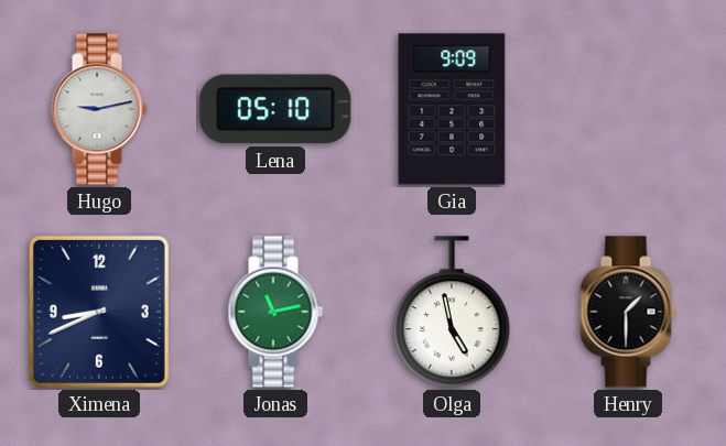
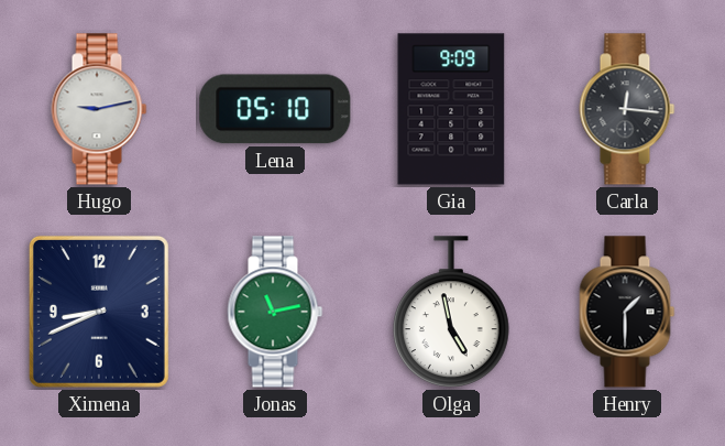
Carla: none -> 12:16 (627, 109)
